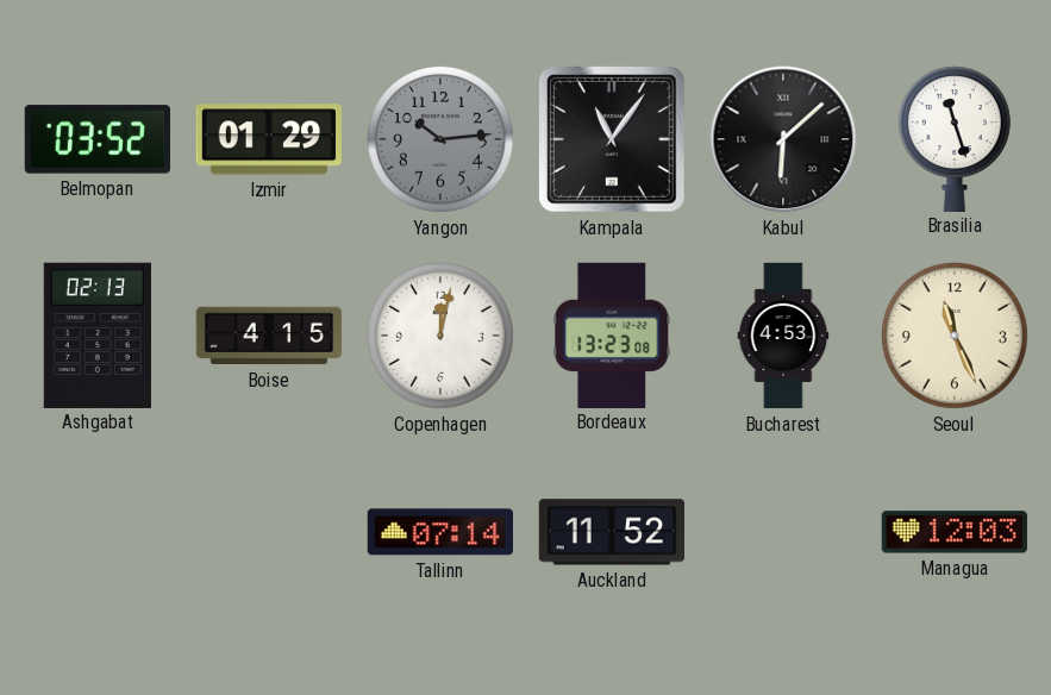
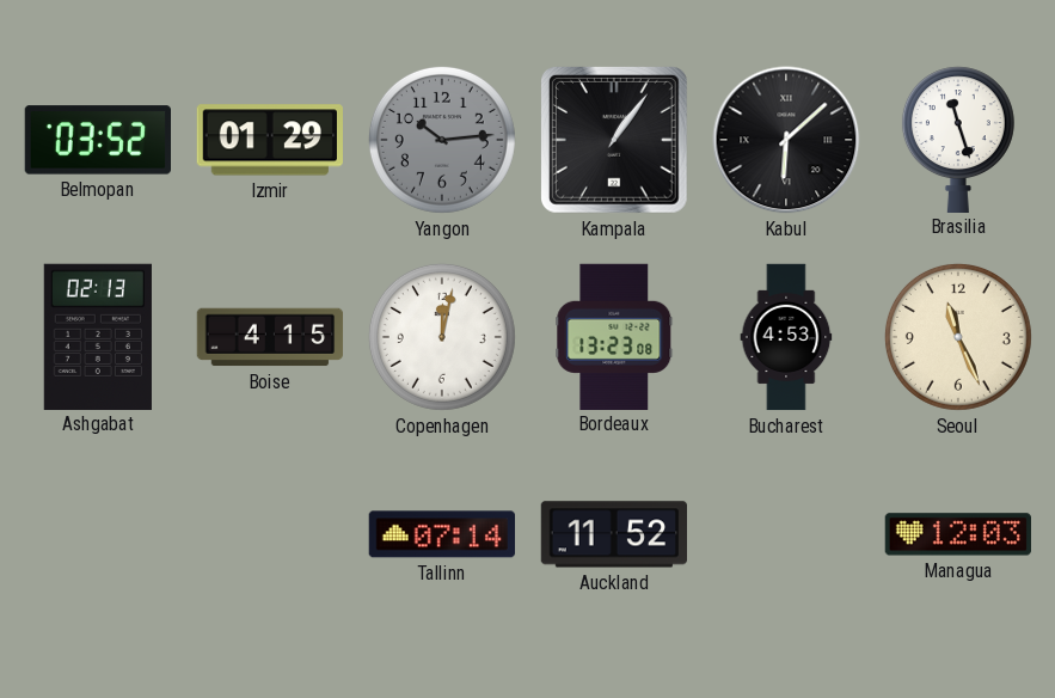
Kampala: 11:06 -> 1:06 (615, 141)
